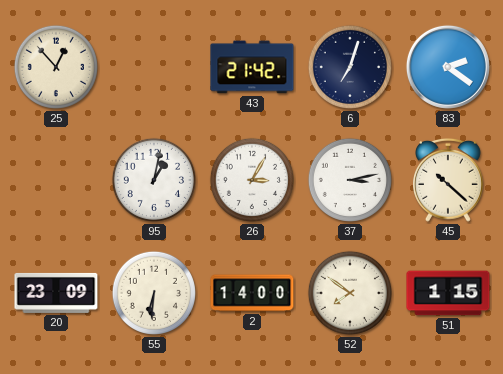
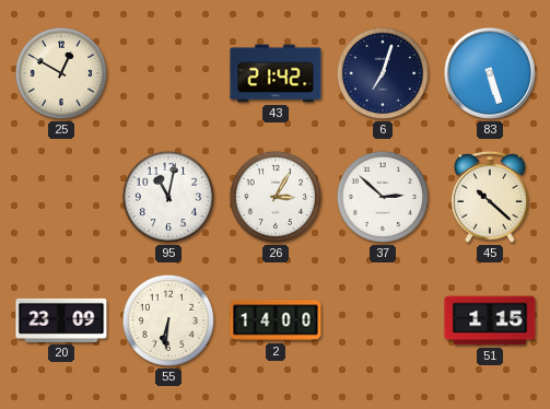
25: 12:53 -> 12:50 (61, 73)
83: 2:21 -> 5:27 (490, 73)
95: 1:02 -> 11:02 (168, 197)
37: 3:13 -> 2:52 (383, 197)
52: 7:51 -> none (350, 293)
